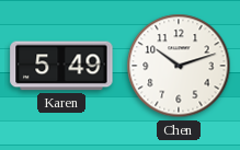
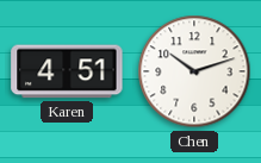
Karen: 5:49 -> 4:51 (67, 71)
